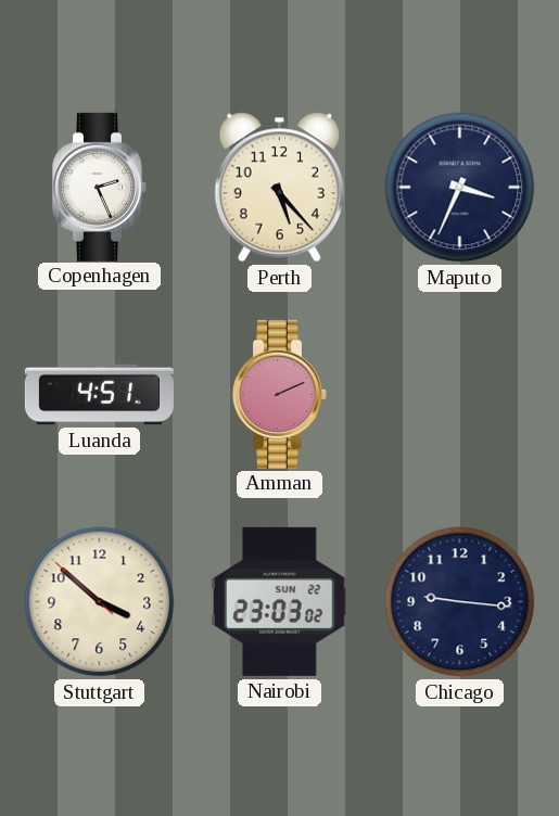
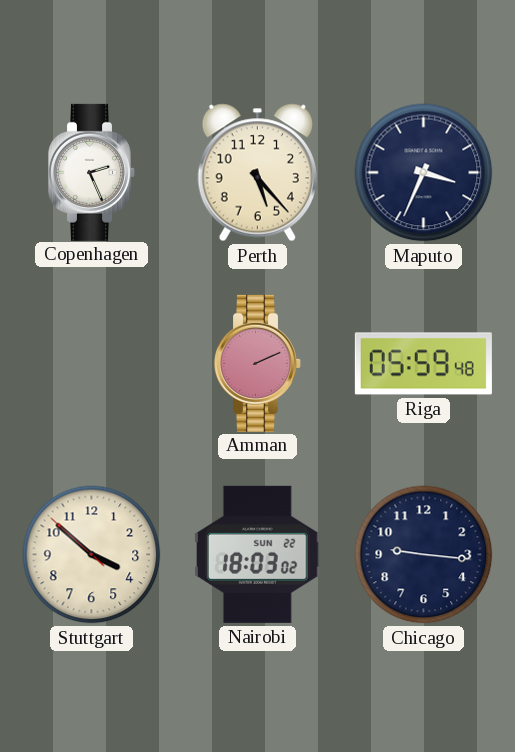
Luanda: 4:51 -> none (99, 395)
Riga: none -> 05:59 (423, 364)
Nairobi: 23:03 -> 18:03 (258, 554)
